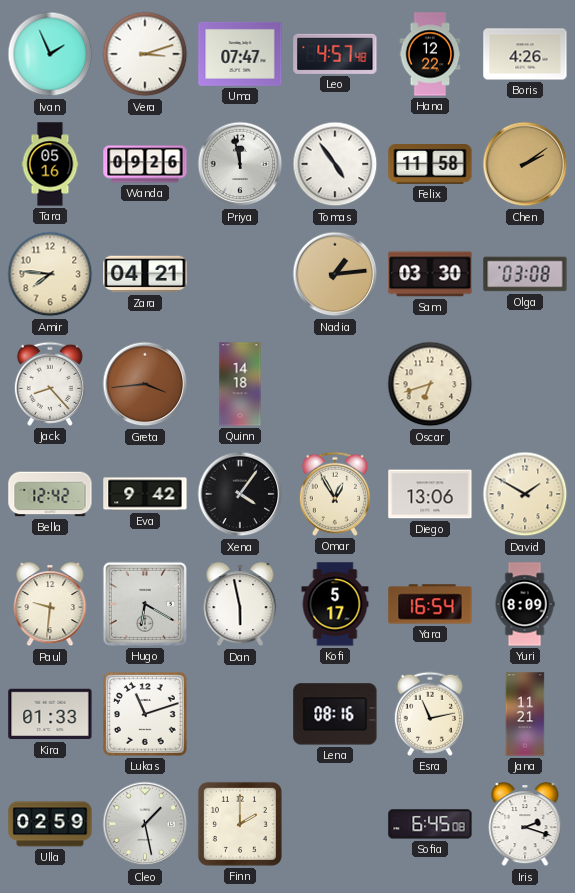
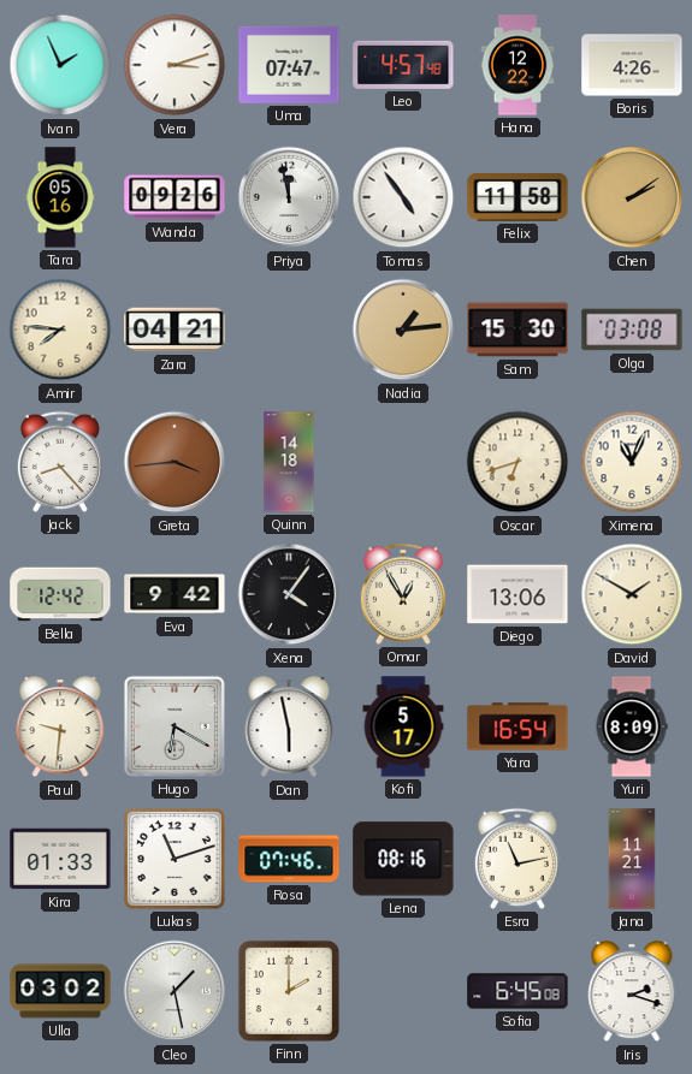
Sam: 03:30 -> 15:30 (517, 330)
Ximena: none -> 11:04 (632, 462)
Rosa: none -> 07:46 (289, 859)
Ulla: 02:59 -> 03:02 (60, 991)
